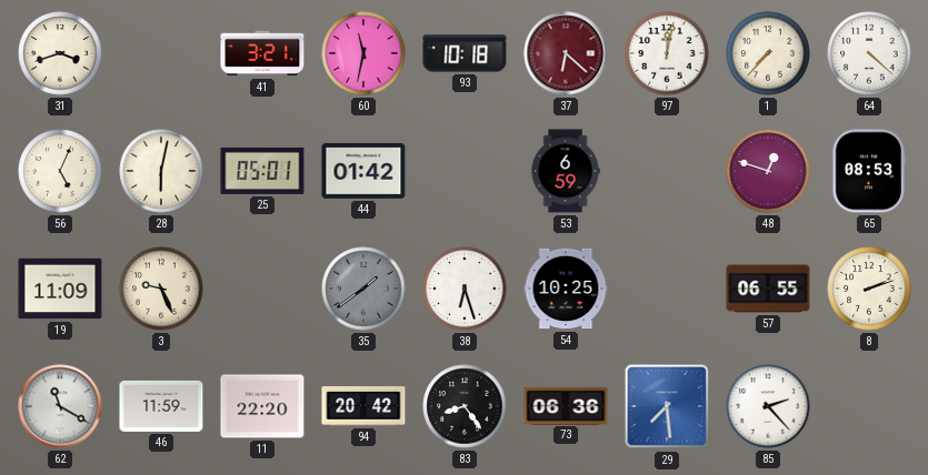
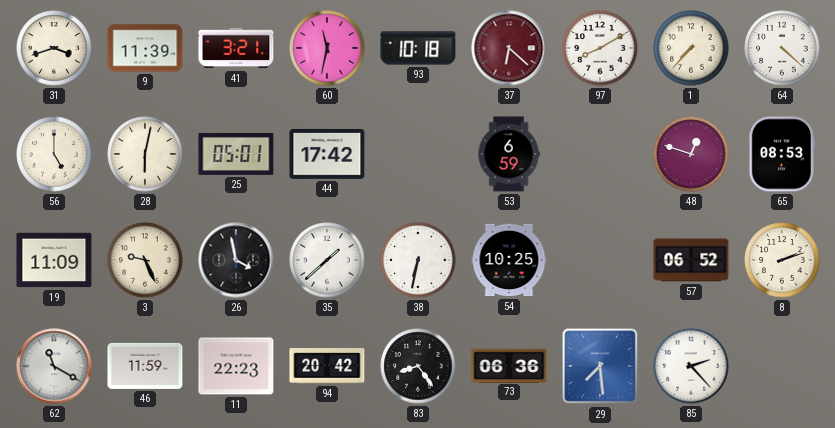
9: none -> 11:39 (145, 48)
97: 12:02 -> 8:10 (600, 48)
56: 5:04 -> 5:00 (54, 154)
44: 01:42 -> 17:42 (327, 154)
26: none -> 3:58 (236, 260)
35: 1:39 -> 1:38 (327, 260)
35 dial: grey -> white (327, 260)
38: 6:27 -> 6:32 (418, 260)
57: 06:55 -> 06:52 (691, 260)
11: 22:20 -> 22:23 (236, 366)
